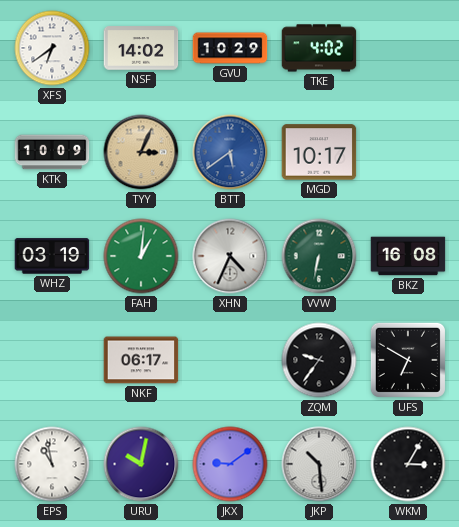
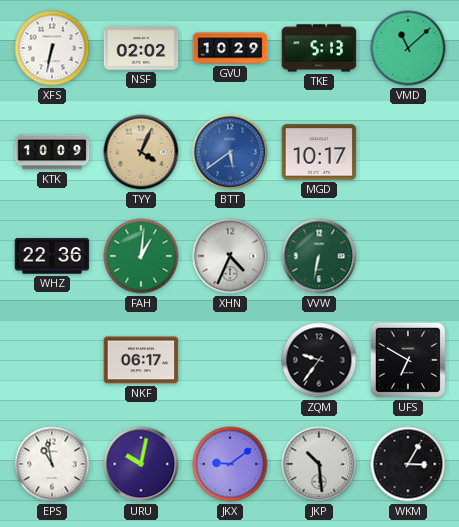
XFS: 6:39 -> 6:32 (52, 48)
NSF: 14:02 -> 02:02 (141, 48)
TKE: 4:02 -> 5:13 (319, 48)
VMD: none -> 11:08 (408, 48)
TYY: 3:04 -> 4:04 (141, 152)
WHZ: 03:19 -> 22:36 (52, 256)
BKZ: 16:08 -> none (408, 256)
